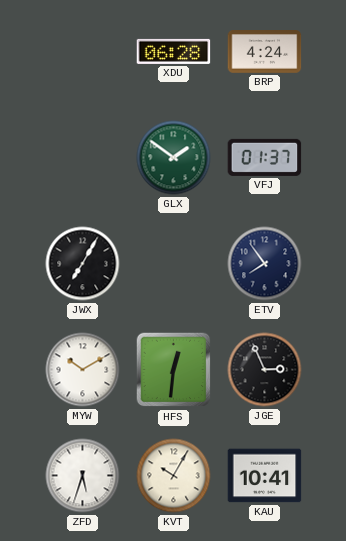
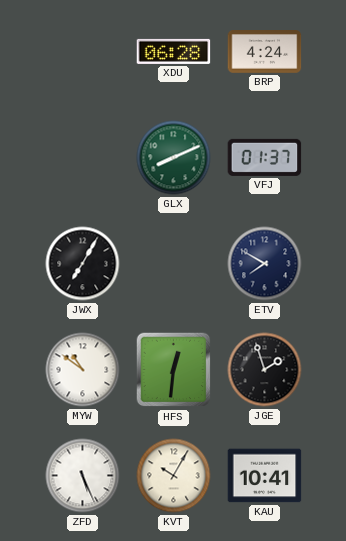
GLX: 1:51 -> 8:11 (174, 158)
ETV: 7:54 -> 7:50 (265, 264)
MYW: 10:10 -> 10:51 (83, 370)
JGE: 2:56 -> 1:57 (265, 370)
ZFD: 5:33 -> 5:26 (83, 476)
